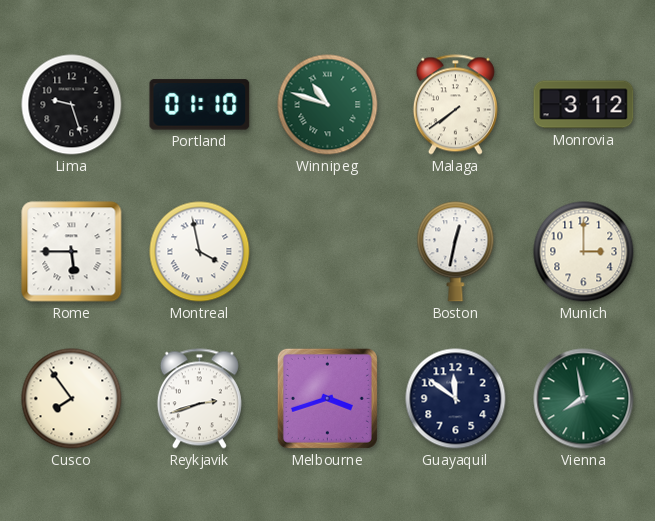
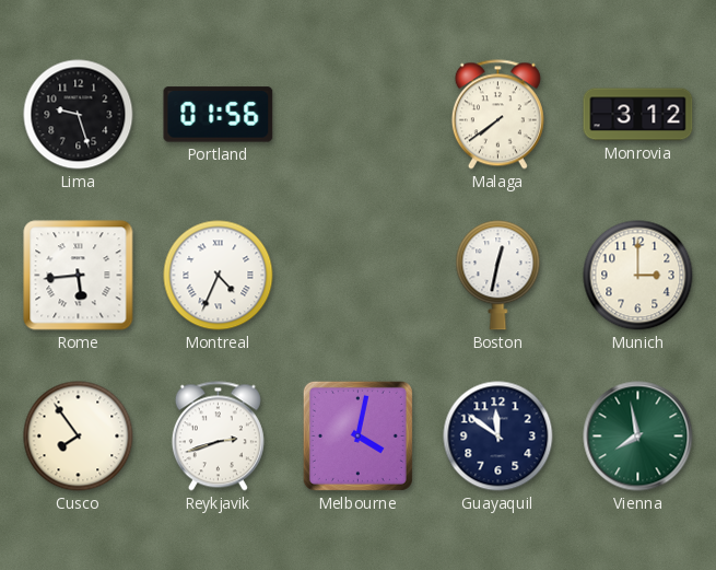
Portland: 01:10 -> 01:56 (219, 115)
Winnipeg: 10:48 -> none (328, 105)
Rome: 5:45 -> 5:44 (79, 276)
Montreal: 3:58 -> 4:34 (219, 276)
Melbourne: 3:42 -> 4:02 (357, 435)
